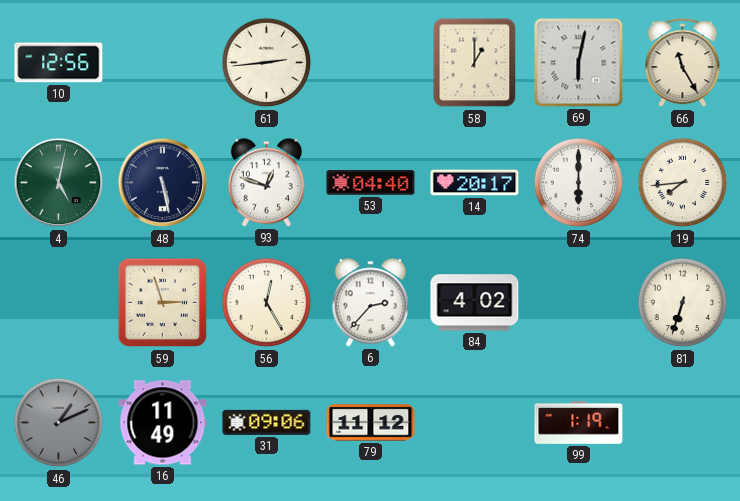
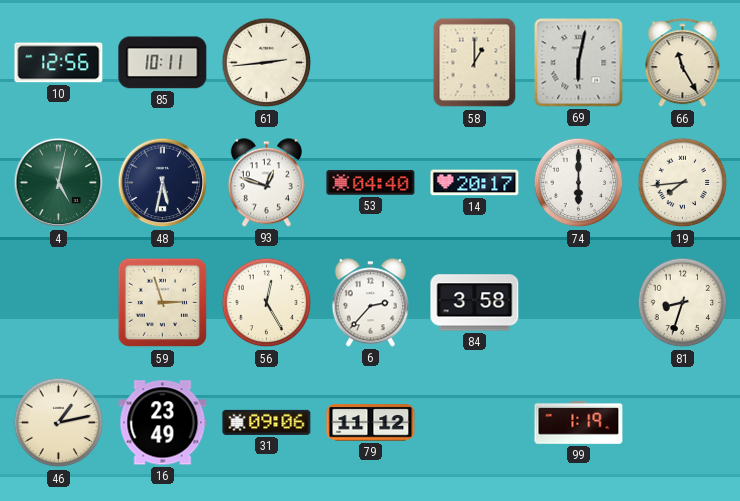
85: none -> 10:11 (163, 63)
48: 5:28 -> 5:32 (163, 183)
84: 4:02 -> 3:58 (475, 303)
81: 6:33 -> 8:33 (683, 303)
46: 1:11 -> 1:13 (59, 423)
46 dial: grey -> cream (59, 423)
16: 11:49 -> 23:49 (163, 423)
